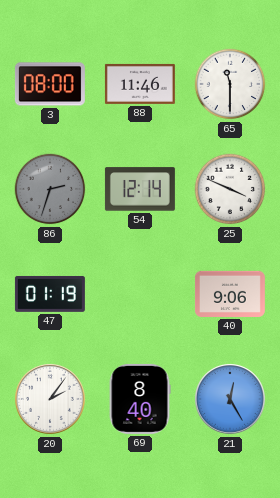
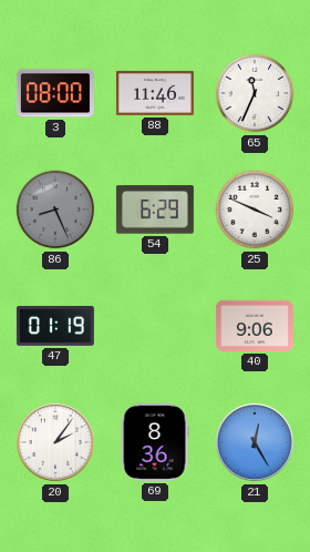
65: 11:30 -> 11:34 (255, 93)
86: 2:33 -> 8:26 (55, 209)
54: 12:14 -> 6:29 (155, 209)
69: 8:40 -> 8:36 (155, 442)
